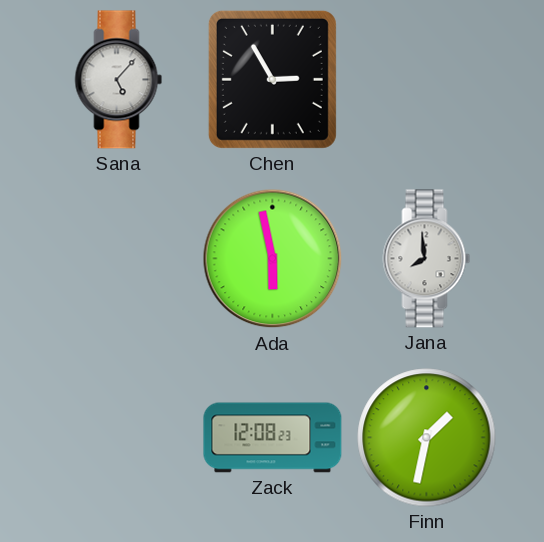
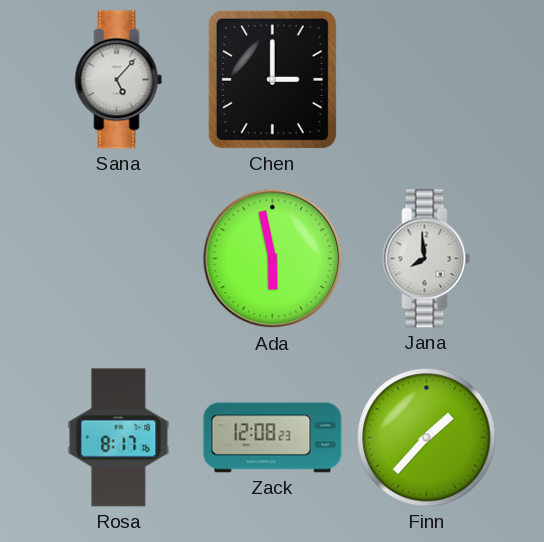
Chen: 2:55 -> 3:00 (272, 79)
Rosa: none -> 8:17 (119, 438)
Finn: 1:32 -> 1:37 (427, 438)
